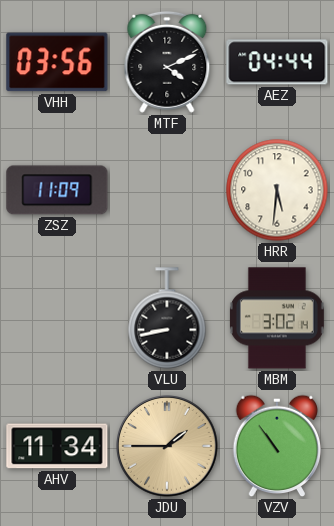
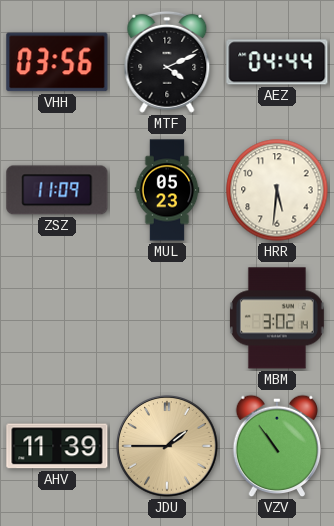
MUL: none -> 05:23 (167, 190)
VLU: 8:43 -> none (167, 318)
AHV: 11:34 -> 11:39 (57, 446)
